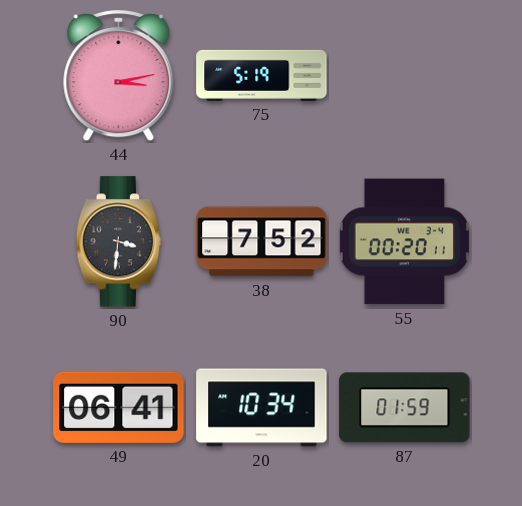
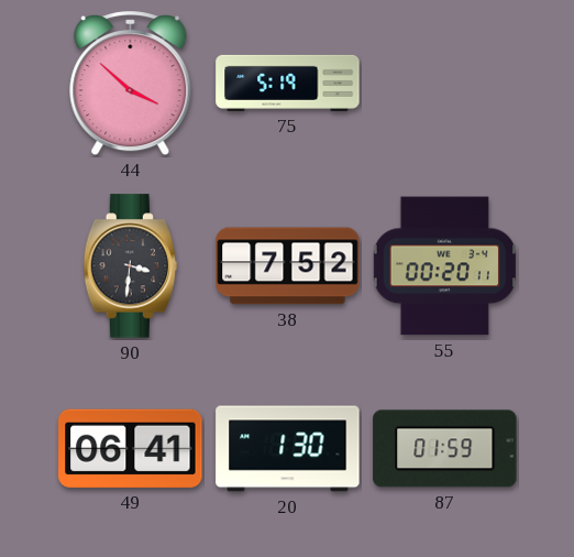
44: 3:13 -> 3:52 (131, 85)
20: 10:34 -> 1:30 (288, 449)
